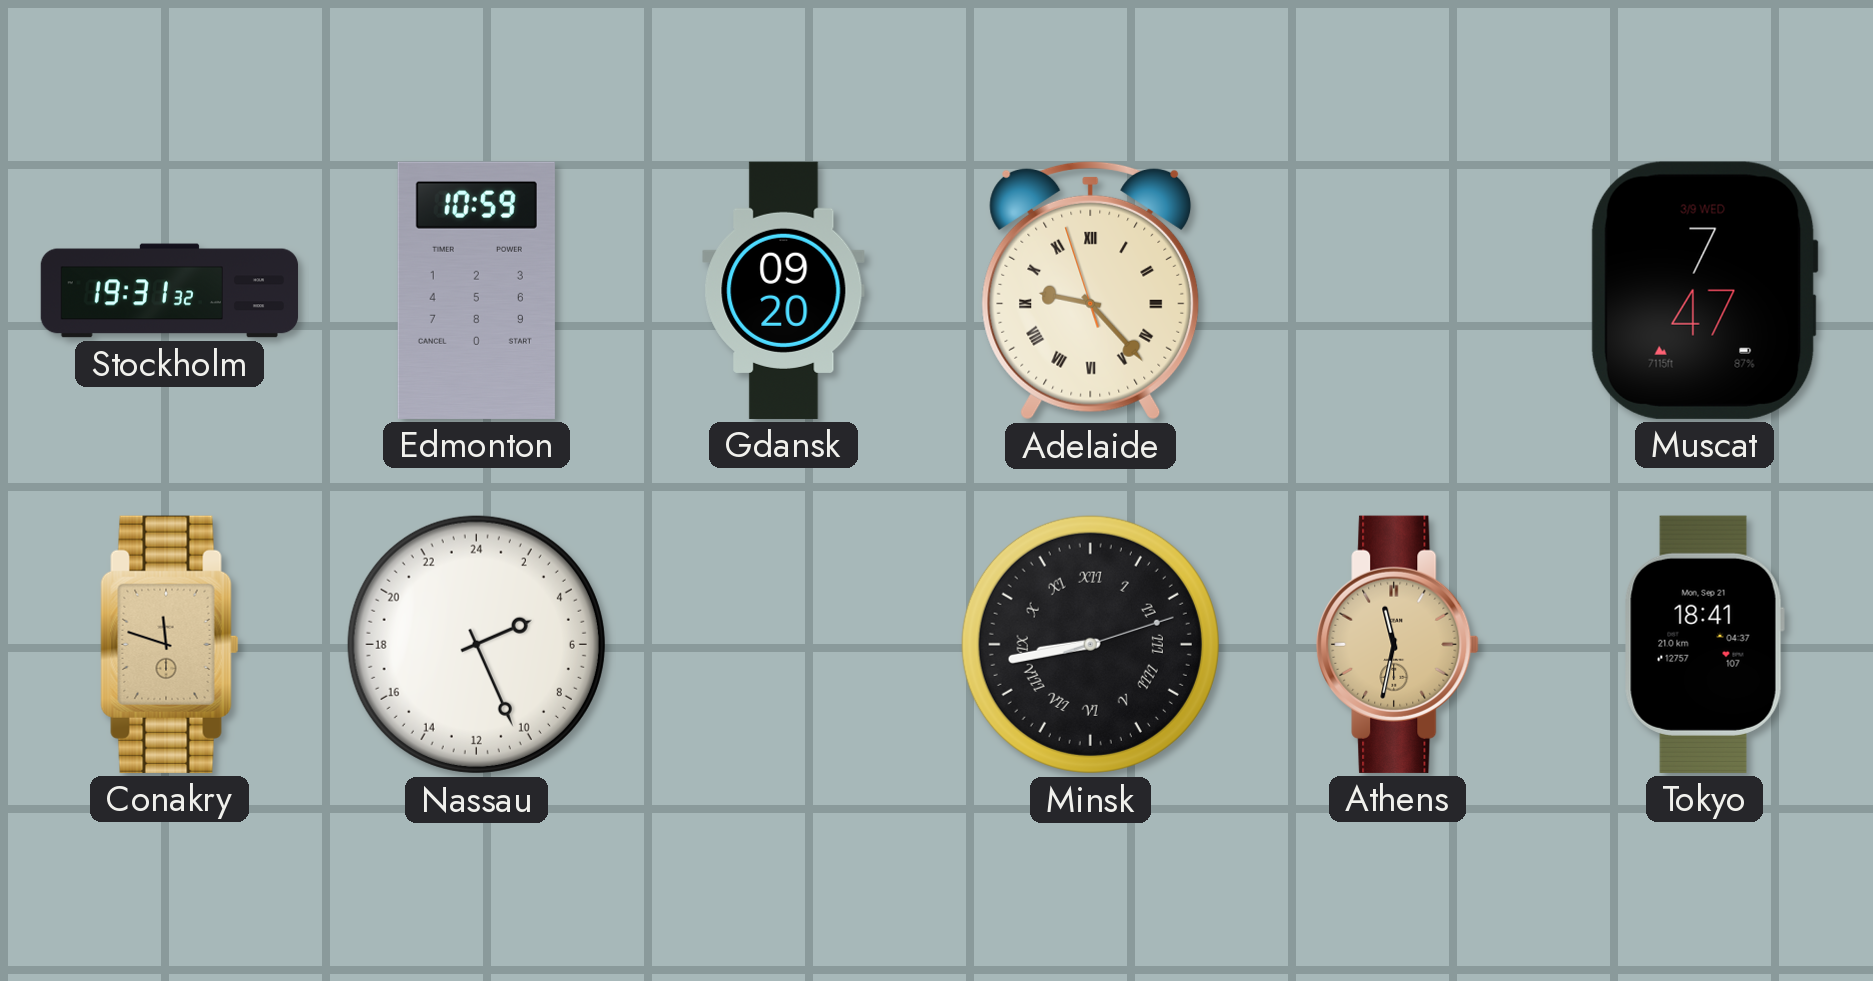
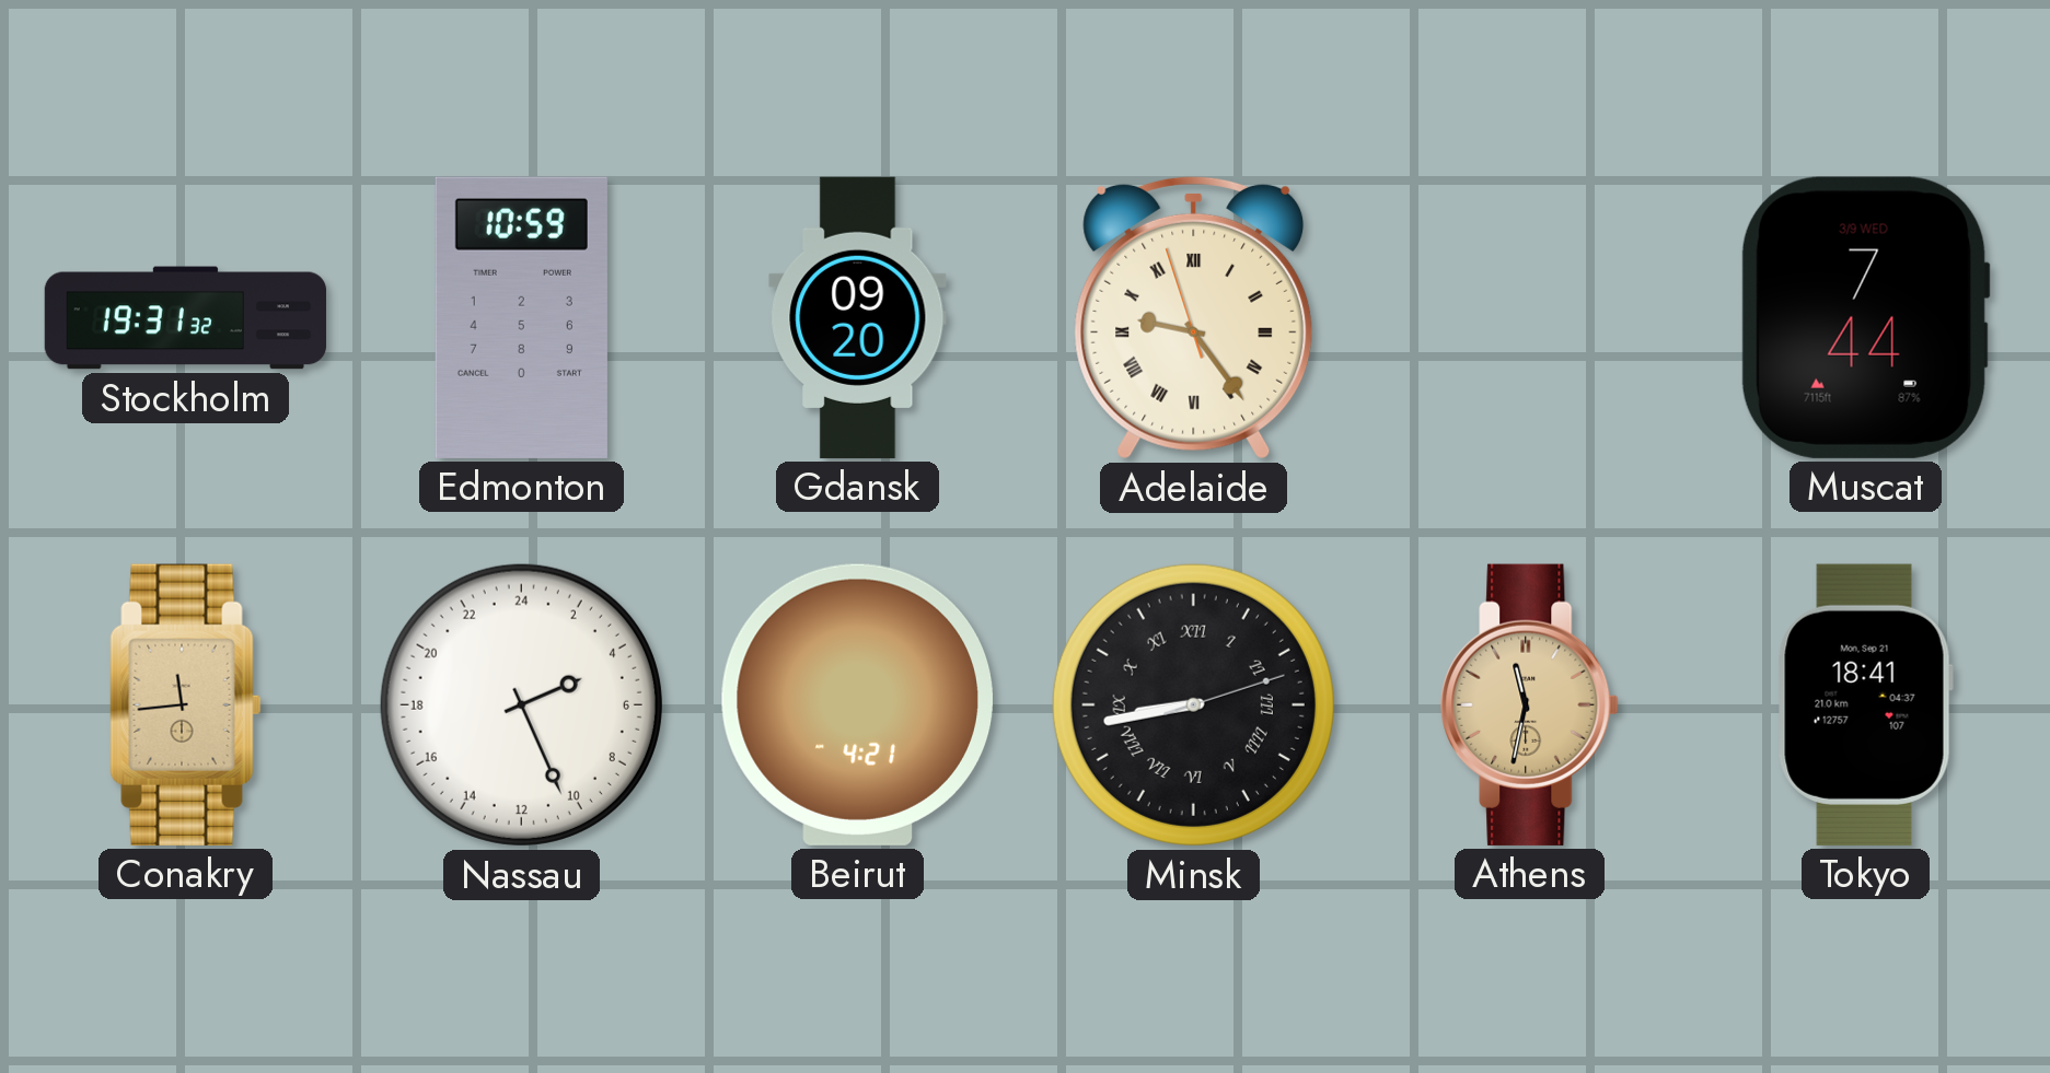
Adelaide: 9:22 -> 9:23 (1194, 317)
Muscat: 7:47 -> 7:44 (1865, 317)
Conakry: 11:48 -> 11:44 (186, 704)
Beirut: none -> 4:21 (857, 704)
